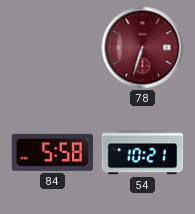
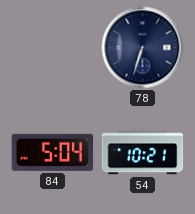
78 dial: burgundy -> navy (143, 48)
84: 5:58 -> 5:04 (53, 152)
